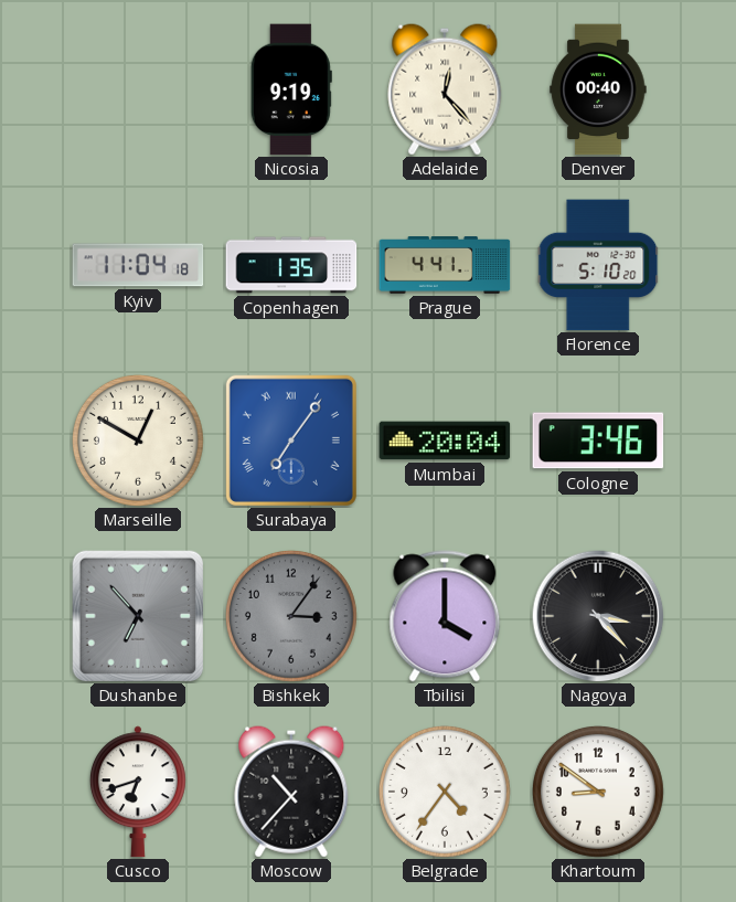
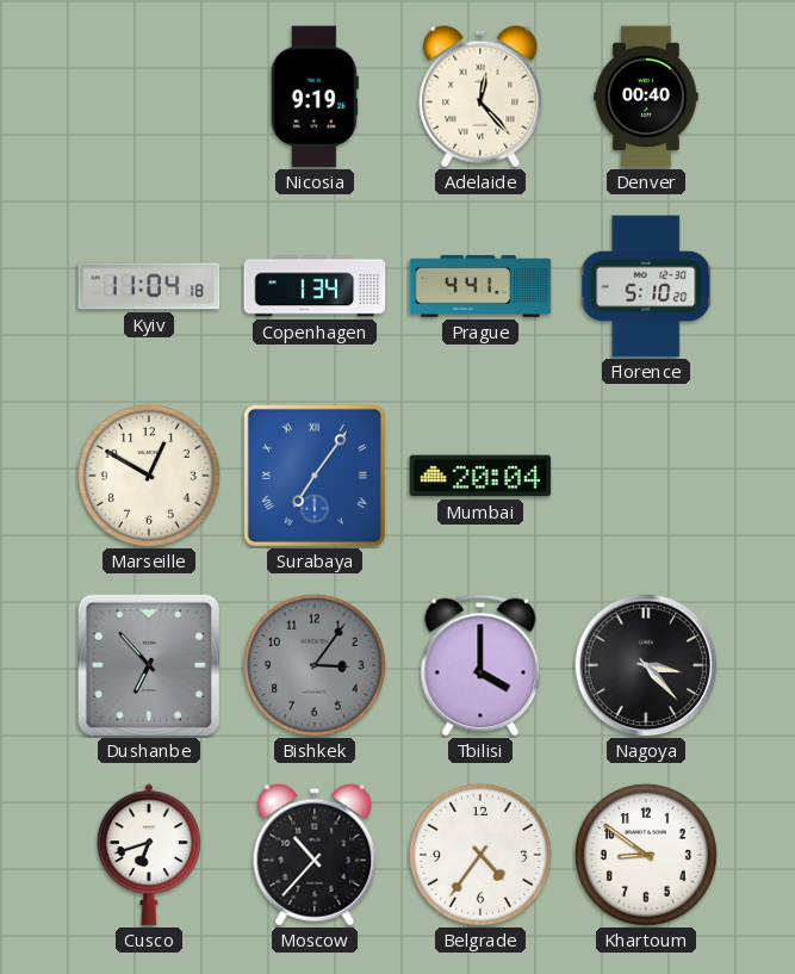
Copenhagen: 1:35 -> 1:34 (315, 286)
Cologne: 3:46 -> none (598, 441)
